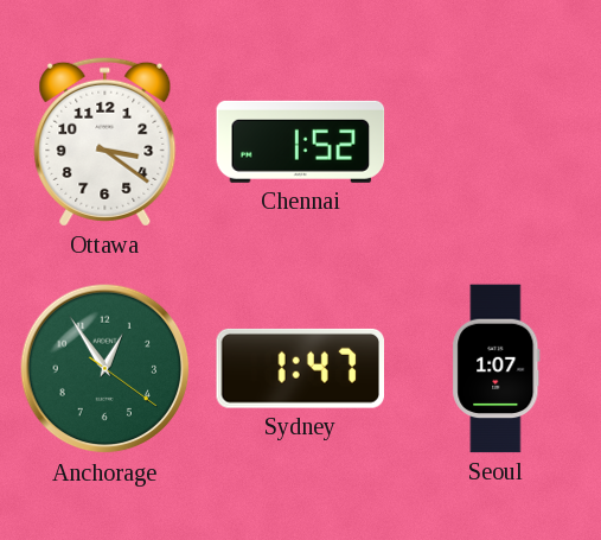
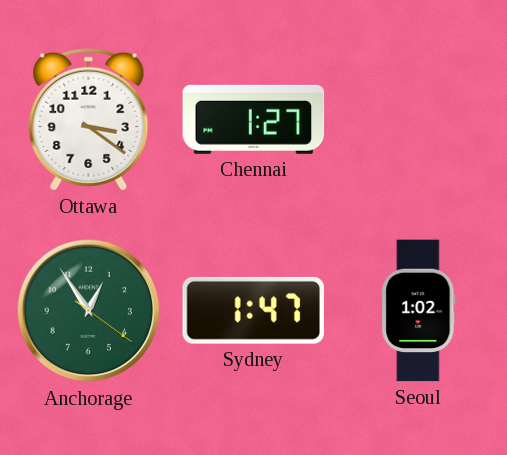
Chennai: 1:52 -> 1:27 (254, 119)
Seoul: 1:07 -> 1:02 (419, 311)
